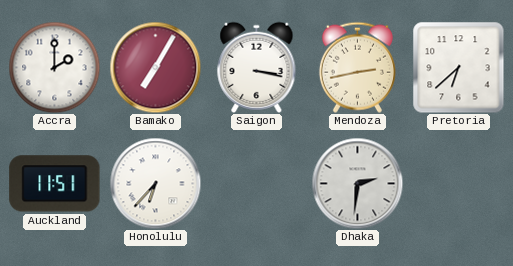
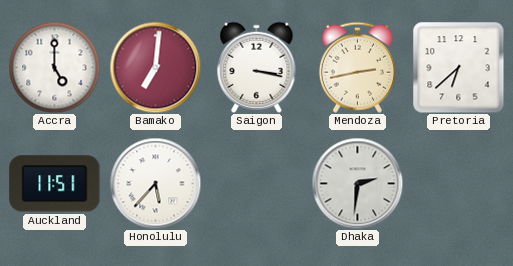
Accra: 2:00 -> 5:00 (54, 67)
Bamako: 7:05 -> 7:01 (155, 67)
Honolulu: 6:37 -> 5:37 (155, 183)
